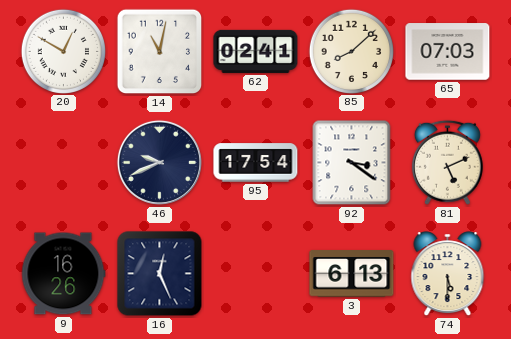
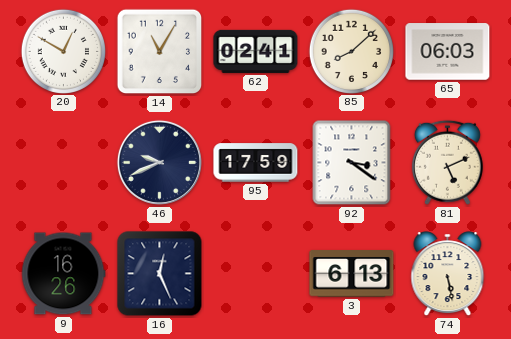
14: 11:02 -> 11:05 (160, 52)
65: 07:03 -> 06:03 (448, 52)
95: 17:54 -> 17:59 (256, 163)
74: 5:30 -> 5:28 (448, 274)
